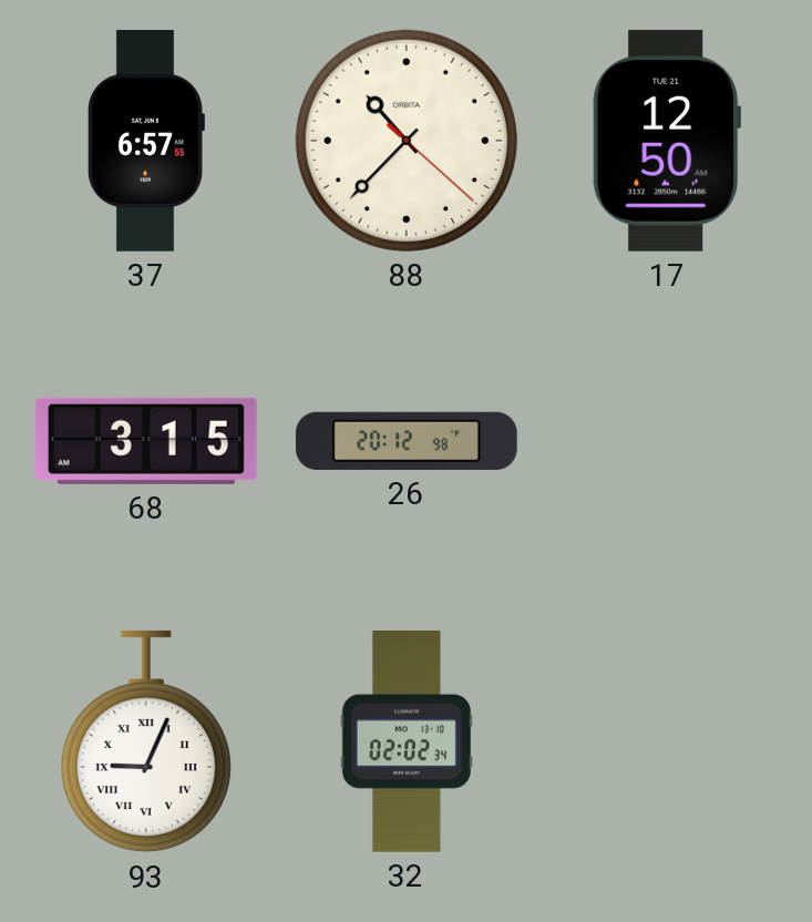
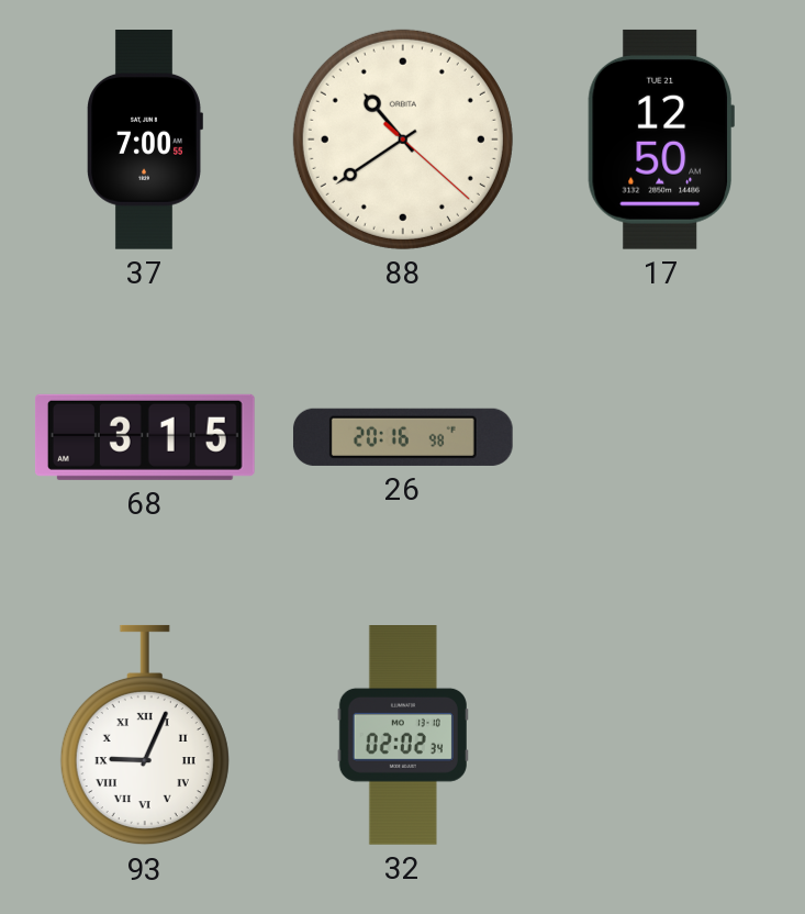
37: 6:57 -> 7:00 (145, 141)
88: 10:37 -> 10:39 (403, 140)
26: 20:12 -> 20:16 (403, 437)
